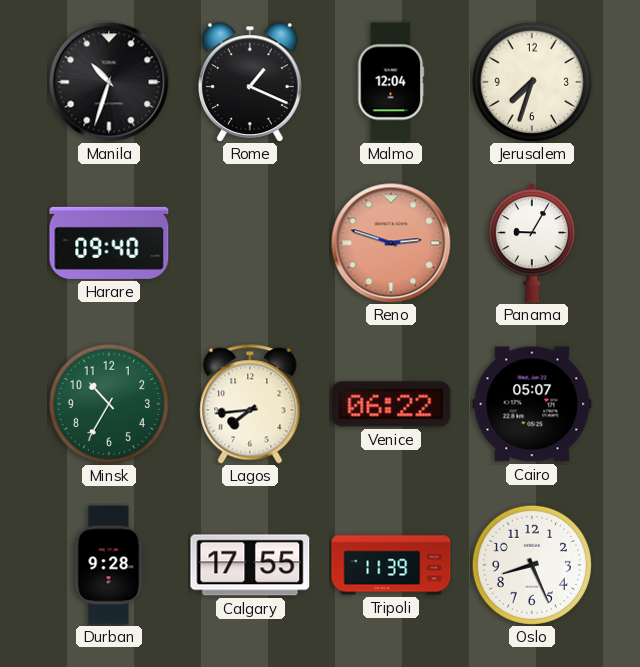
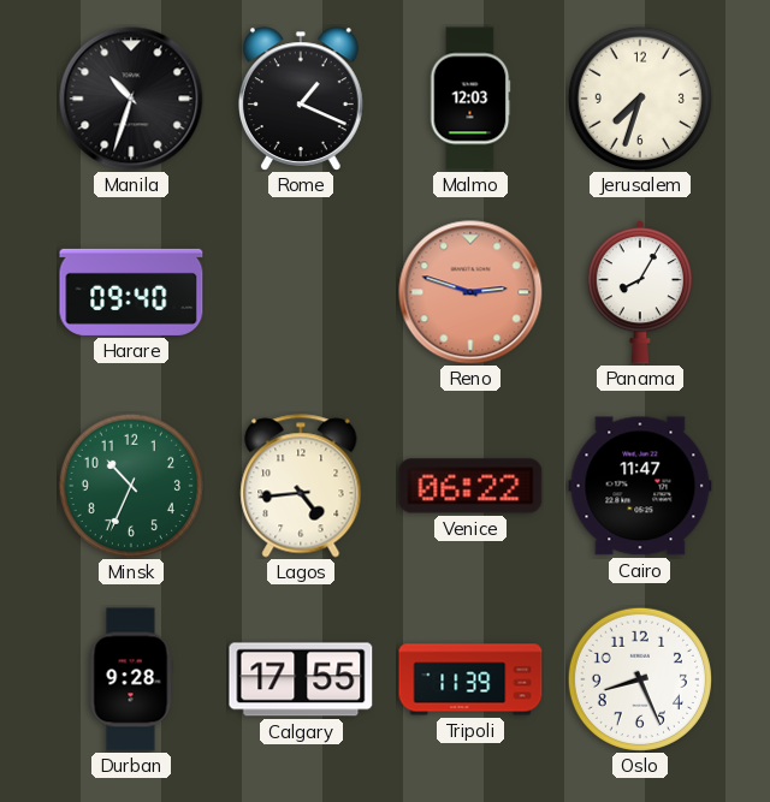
Malmo: 12:04 -> 12:03 (470, 99)
Panama: 9:05 -> 8:05 (640, 292)
Minsk: 10:35 -> 10:34 (131, 486)
Lagos: 7:44 -> 4:44 (301, 486)
Cairo: 05:07 -> 11:47 (640, 486)
